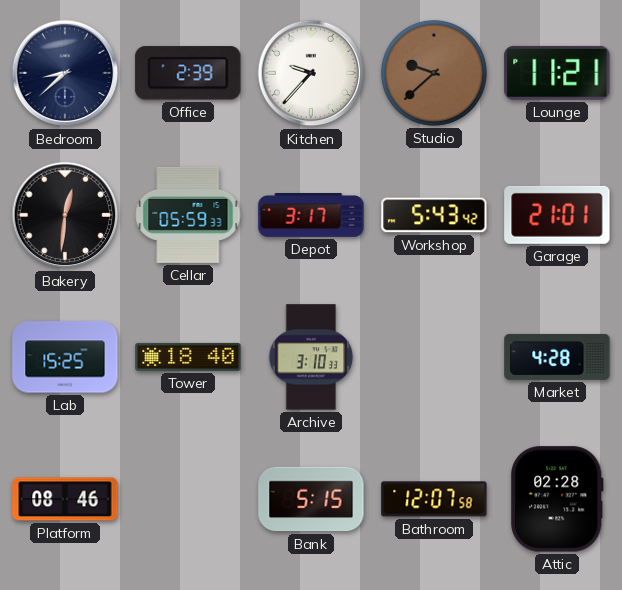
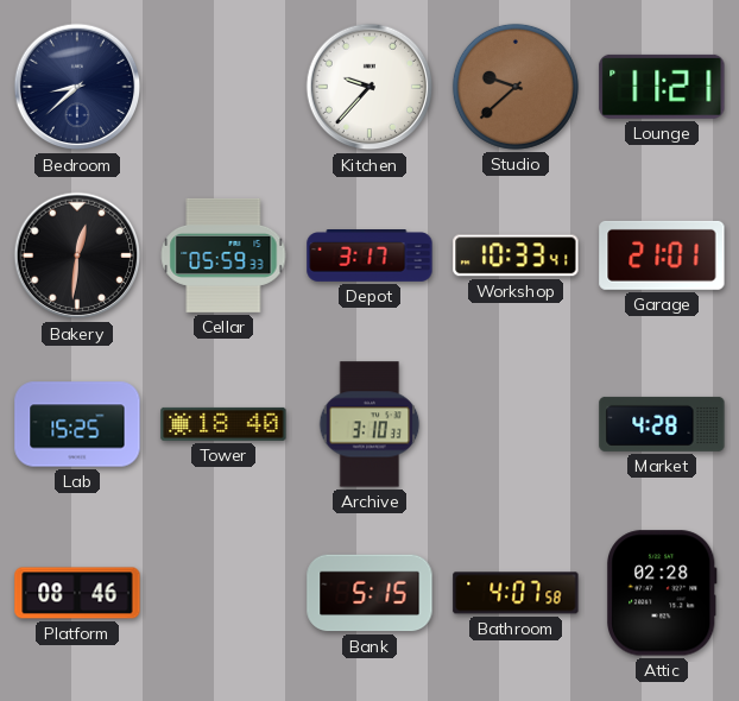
Office: 2:39 -> none (188, 73)
Workshop: 5:43 -> 10:33 (516, 255)
Bathroom: 12:07 -> 4:07 (516, 593)
